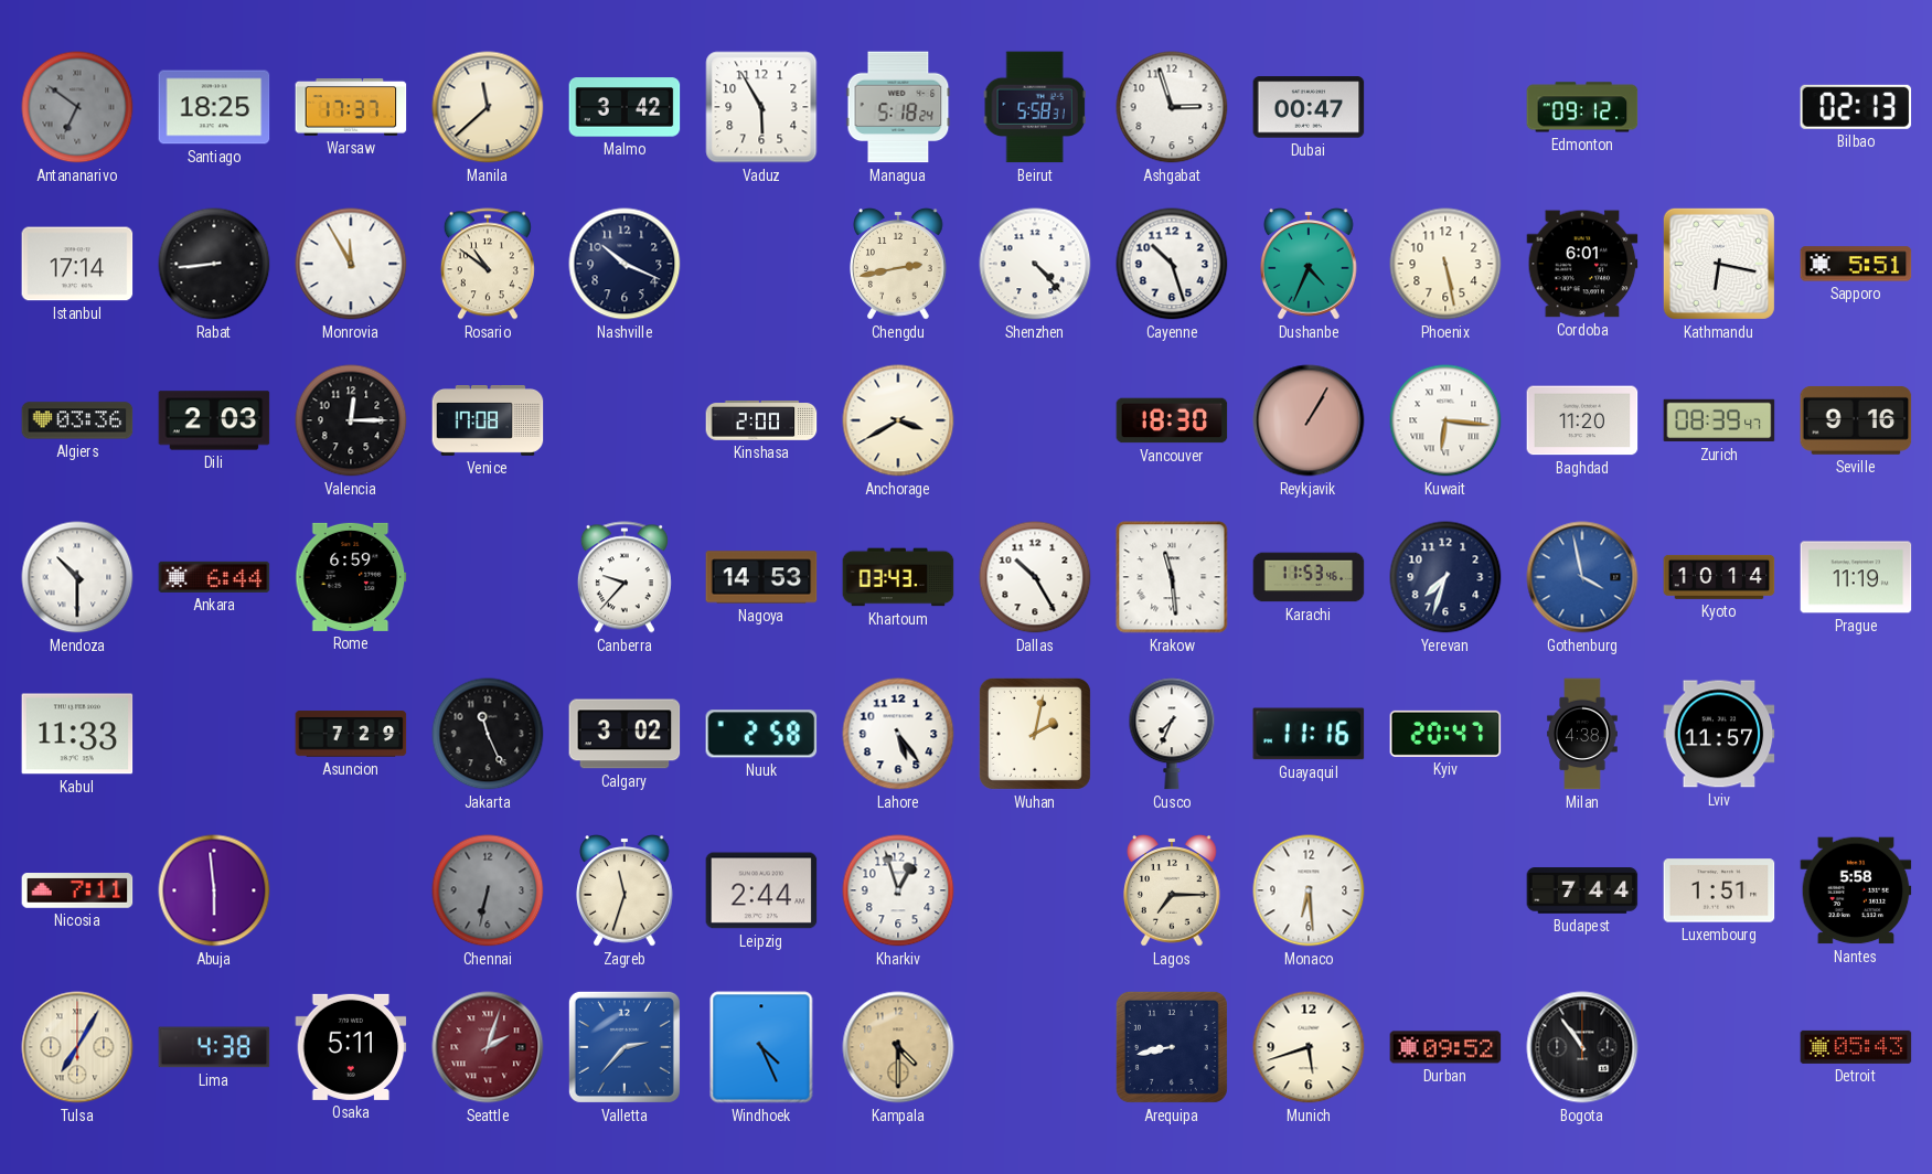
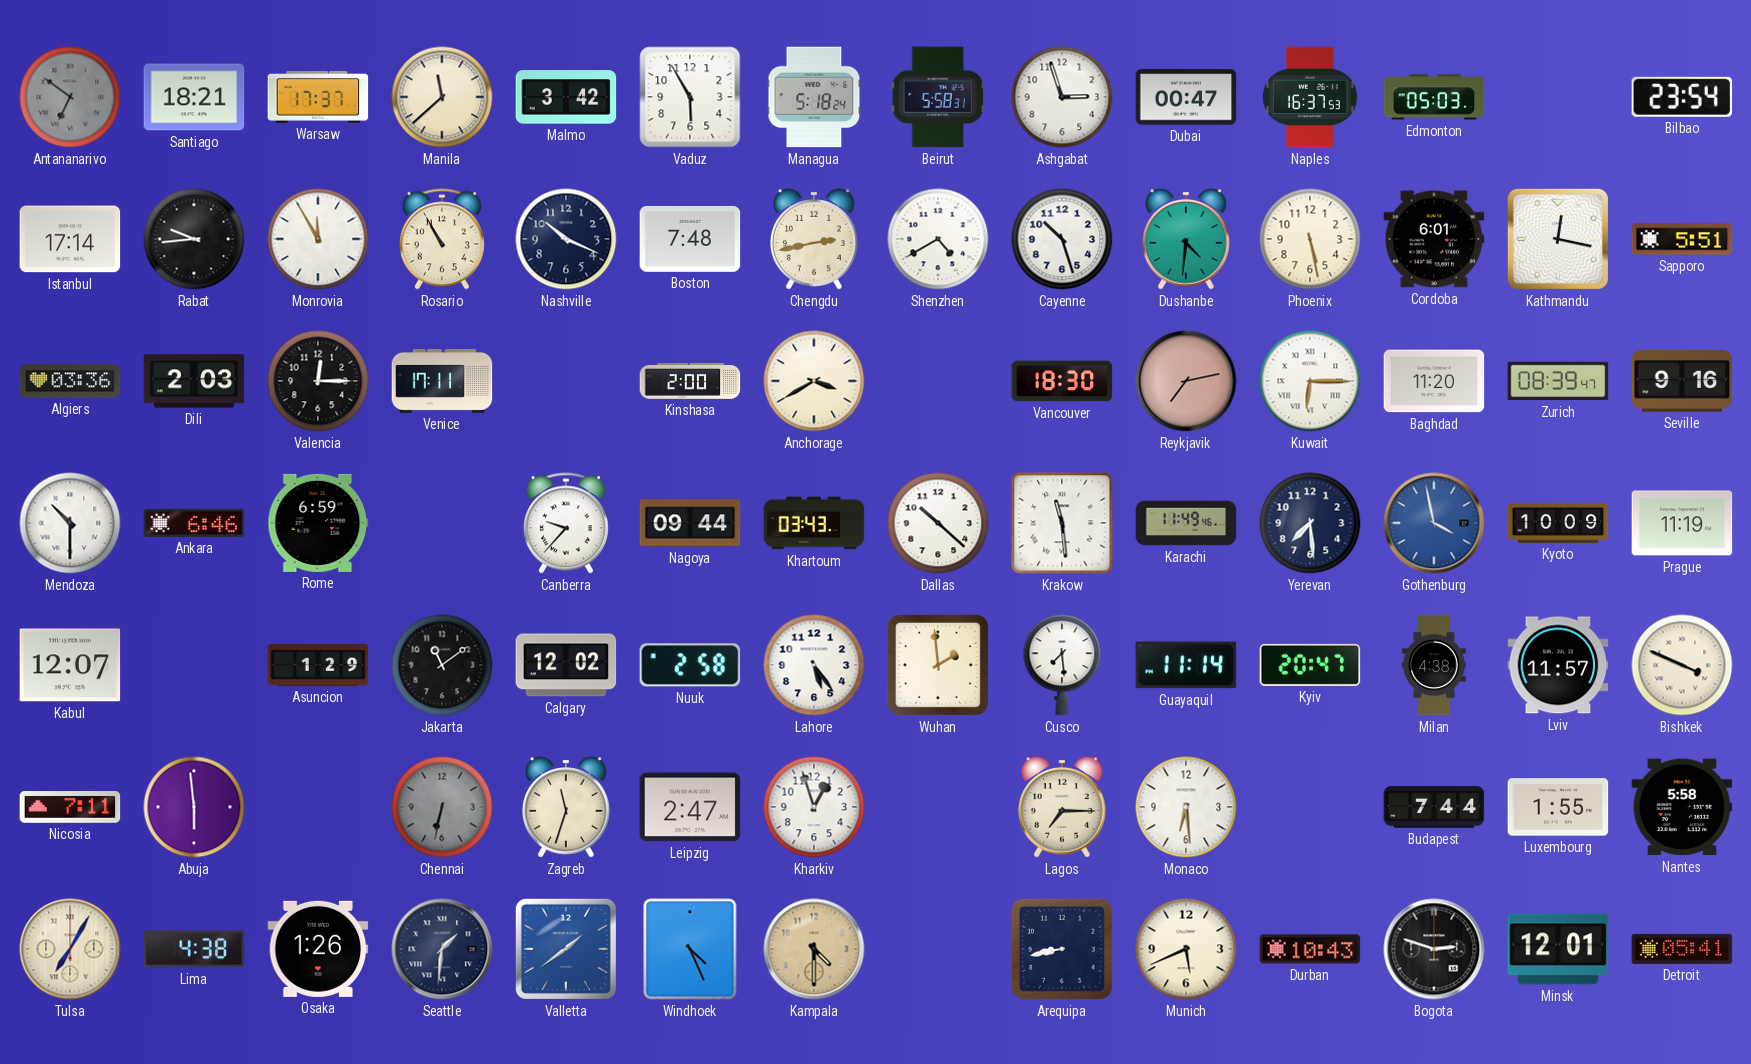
Santiago: 18:25 -> 18:21 (194, 97)
Naples: none -> 16:37 (1310, 97)
Edmonton: 09:12 -> 05:03 (1434, 97)
Bilbao: 02:13 -> 23:54 (1682, 97)
Rabat: 8:44 -> 9:44 (194, 239)
Rosario: 10:51 -> 10:55 (442, 239)
Boston: none -> 7:48 (690, 239)
Shenzhen: 4:23 -> 4:40 (938, 239)
Dushanbe: 4:34 -> 4:31 (1186, 239)
Kathmandu: 6:17 -> 12:17 (1558, 239)
Venice: 17:08 -> 17:11 (442, 382)
Reykjavik: 1:05 -> 7:13 (1186, 381)
Kuwait: 6:16 -> 6:15 (1310, 381)
Ankara: 6:44 -> 6:46 (194, 523)
Nagoya: 14:53 -> 09:44 (690, 523)
Dallas: 10:25 -> 10:22 (938, 523)
Karachi: 11:53 -> 11:49 (1186, 523)
Yerevan: 7:33 -> 7:29 (1310, 523)
Kyoto: 10:14 -> 10:09 (1558, 523)
Kabul: 11:33 -> 12:07 (70, 665)
Asuncion: 7:29 -> 1:29 (318, 665)
Jakarta: 11:26 -> 11:09 (442, 665)
Calgary: 3:02 -> 12:02 (566, 665)
Wuhan: 2:02 -> 1:59 (938, 665)
Cusco: 7:34 -> 7:29 (1062, 665)
Guayaquil: 11:16 -> 11:14 (1186, 665)
Bishkek: none -> 3:49 (1682, 665)
Leipzig: 2:44 -> 2:47 (690, 807)
Luxembourg: 1:51 -> 1:55 (1558, 807)
Osaka: 5:11 -> 1:26 (318, 949)
Seattle: 2:03 -> 1:31 (442, 949)
Seattle dial: burgundy -> navy (442, 949)
Valletta: 2:37 -> 1:39 (566, 949)
Munich: 5:42 -> 5:41 (1186, 949)
Durban: 09:52 -> 10:43 (1310, 949)
Bogota: 10:54 -> 2:48 (1434, 949)
Minsk: none -> 12:01 (1558, 949)
Detroit: 05:43 -> 05:41 (1682, 949)
